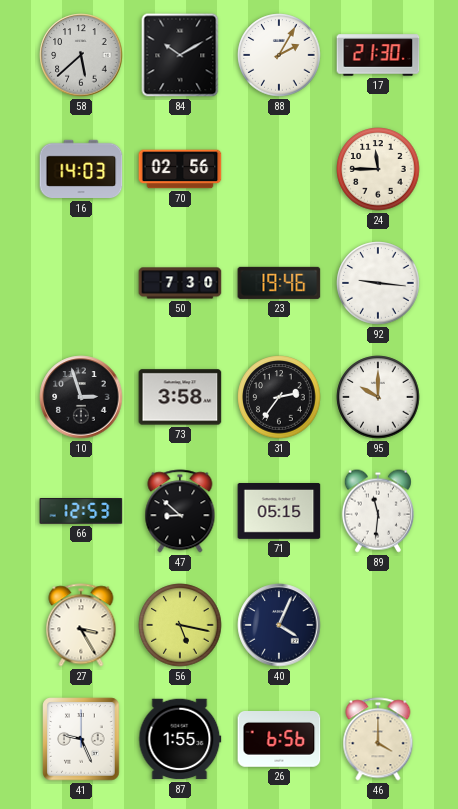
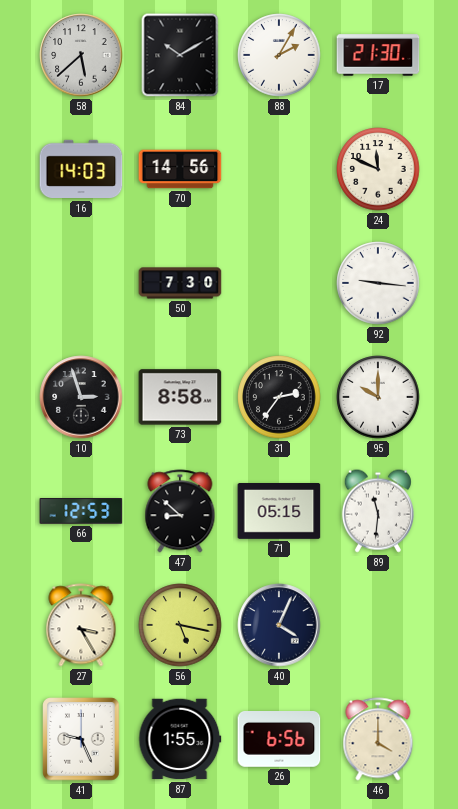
70: 02:56 -> 14:56 (180, 169)
24: 11:45 -> 11:49 (378, 169)
23: 19:46 -> none (279, 283)
73: 3:58 -> 8:58 (180, 397)
